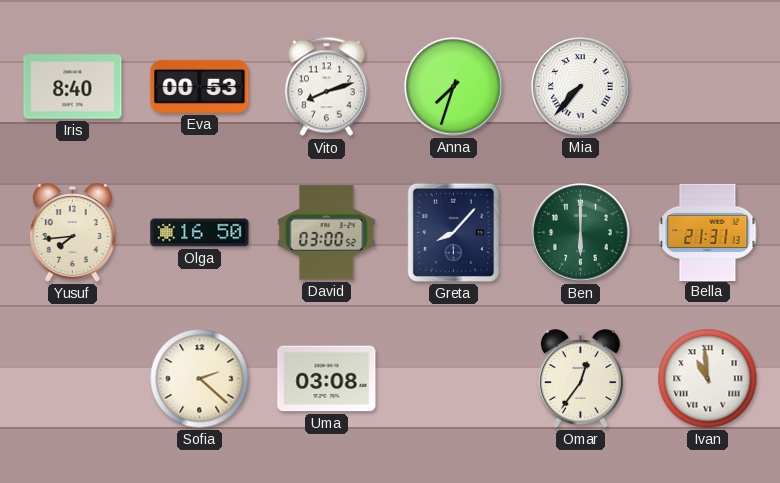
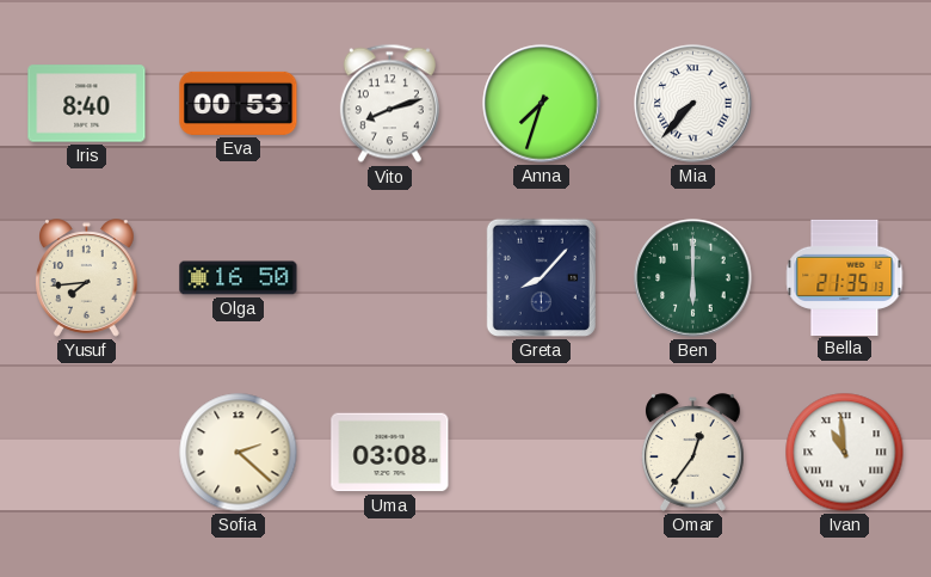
David: 03:00 -> none (327, 233)
Bella: 21:31 -> 21:35 (845, 277)
